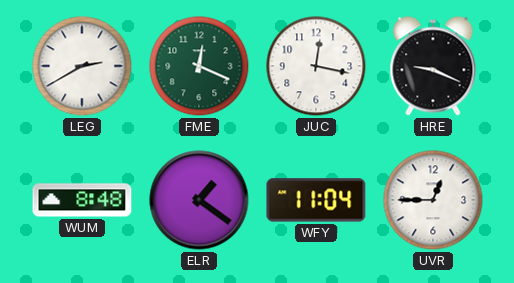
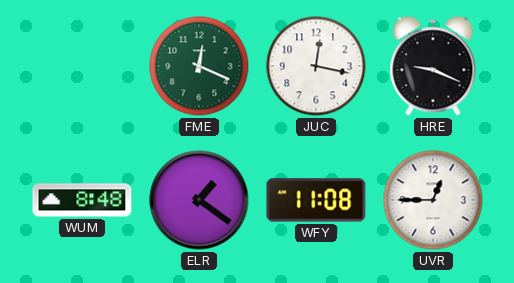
LEG: 2:40 -> none (82, 66)
WFY: 11:04 -> 11:08 (316, 200)
